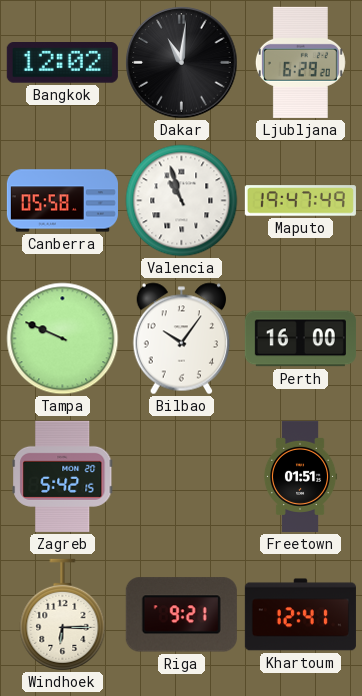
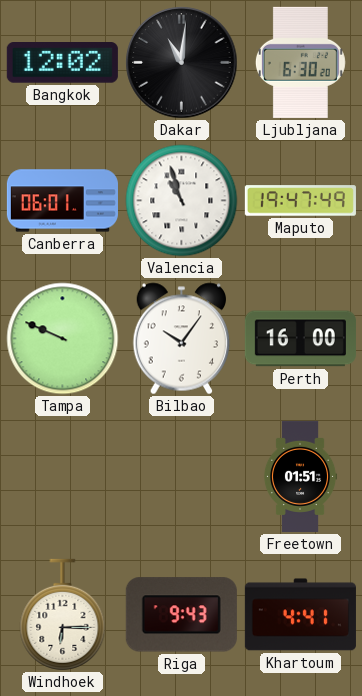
Ljubljana: 6:29 -> 6:30 (300, 62)
Canberra: 05:58 -> 06:01 (62, 201)
Zagreb: 5:42 -> none (63, 476)
Riga: 9:21 -> 9:43 (181, 615)
Khartoum: 12:41 -> 4:41 (300, 615)
